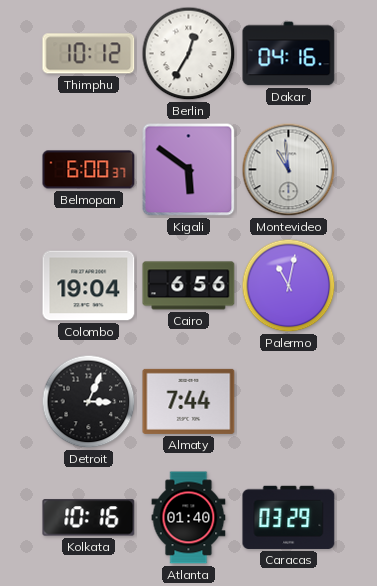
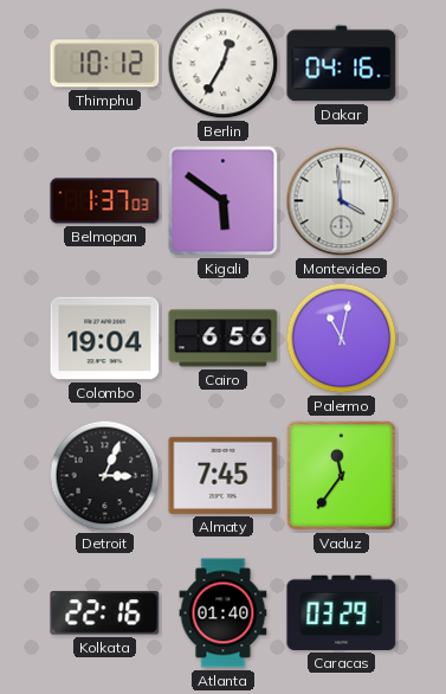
Belmopan: 6:00 -> 1:37 (105, 201)
Montevideo: 10:59 -> 3:59 (342, 201)
Almaty: 7:44 -> 7:45 (224, 475)
Vaduz: none -> 11:36 (341, 475)
Kolkata: 10:16 -> 22:16 (105, 613)
